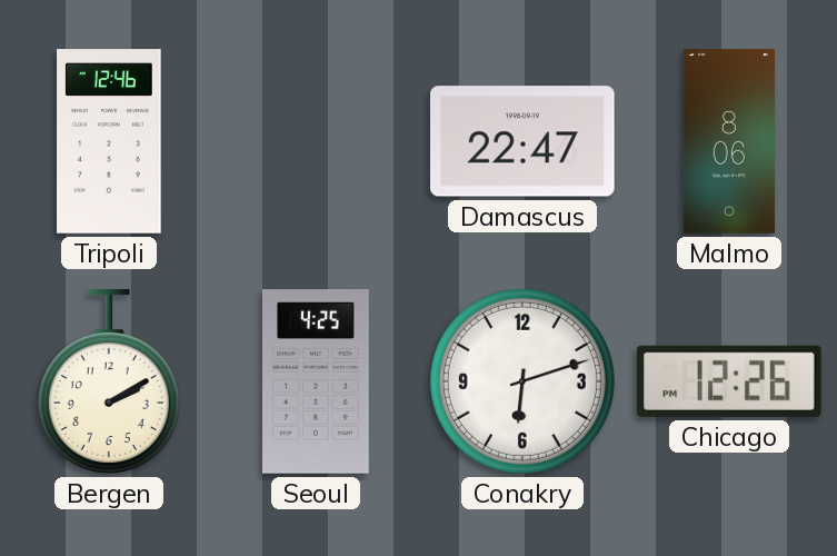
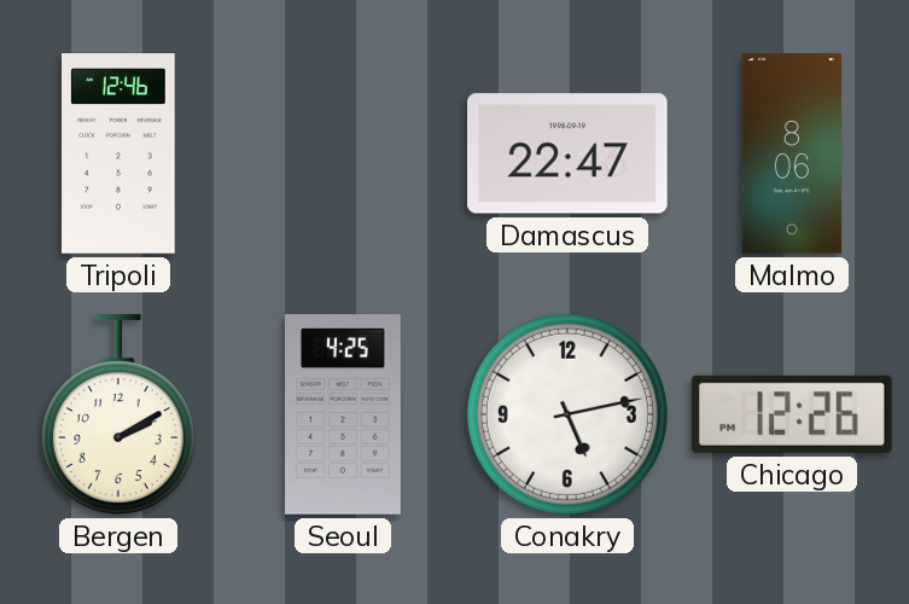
Conakry: 6:12 -> 5:13 (567, 414)
